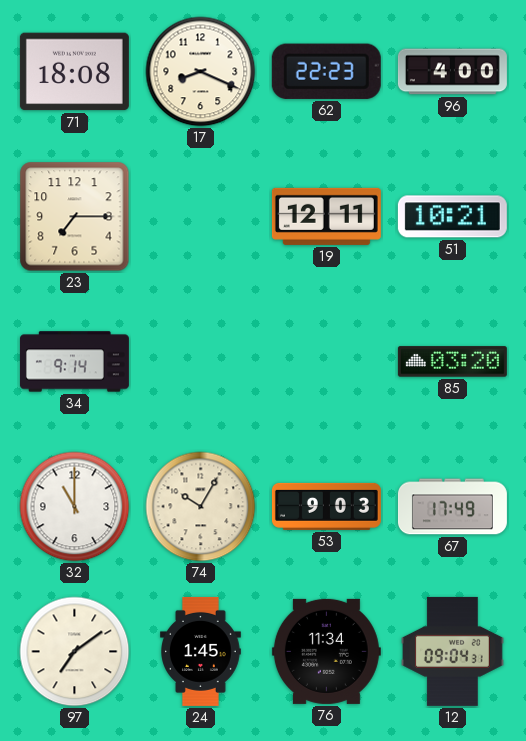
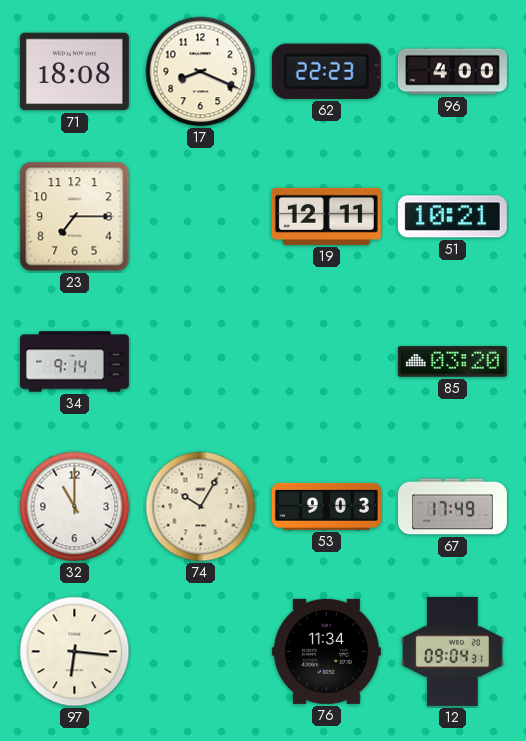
97: 7:09 -> 6:16 (75, 652)
24: 1:45 -> none (201, 651)
